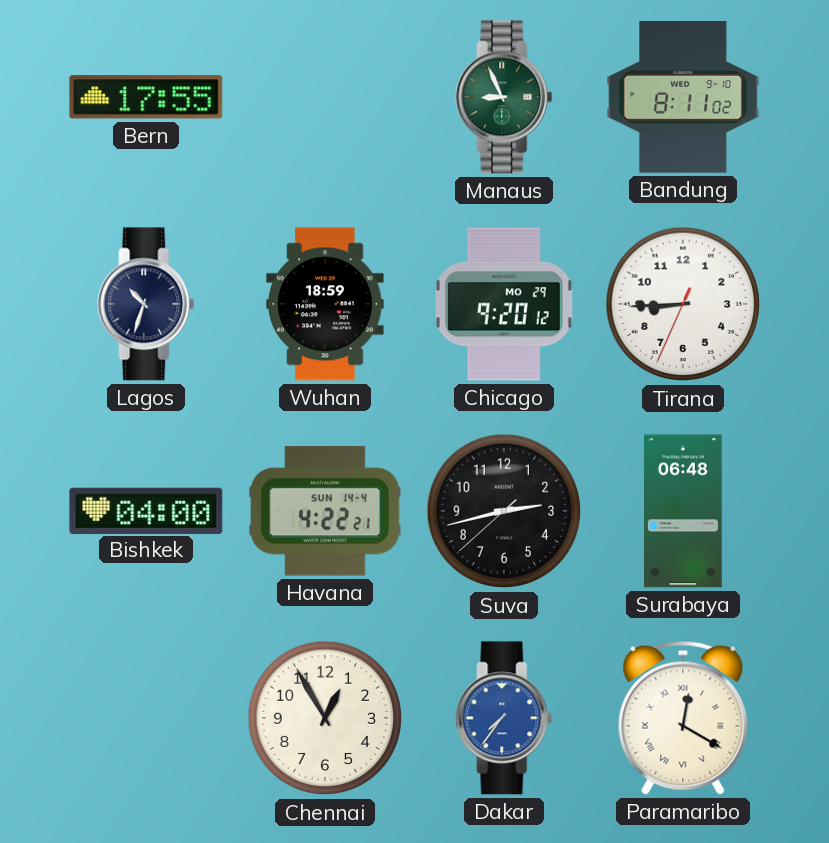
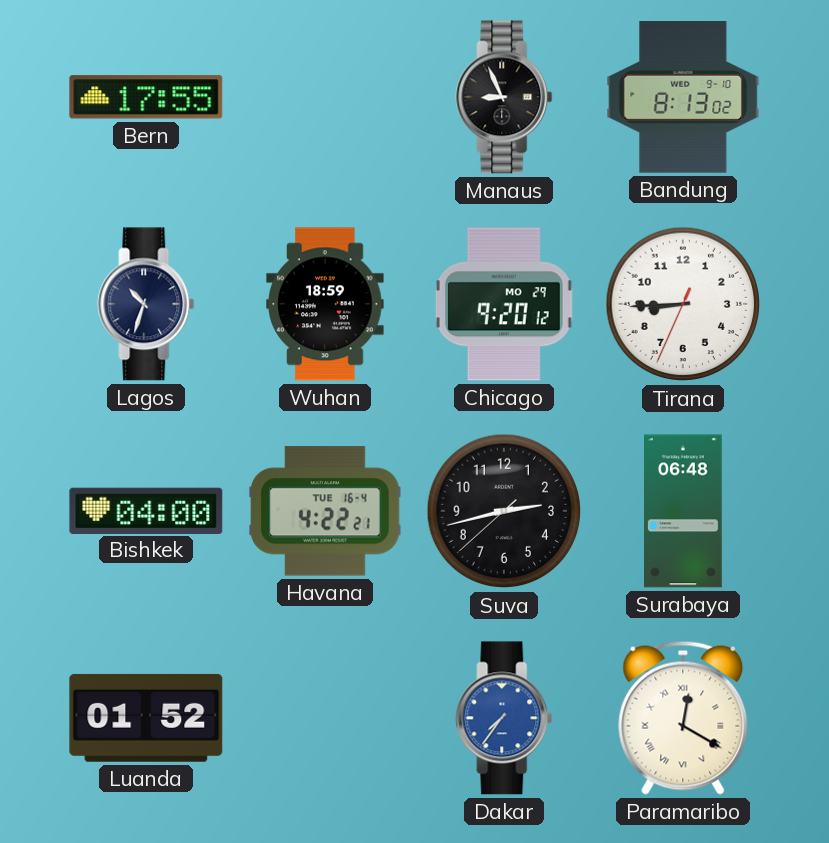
Manaus dial: green -> black (504, 97)
Bandung: 8:11 -> 8:13 (683, 97)
Havana date: SUN 14-4 -> TUE 16-4 (325, 511)
Luanda: none -> 01:52 (146, 718)
Chennai: 12:55 -> none (325, 718)
